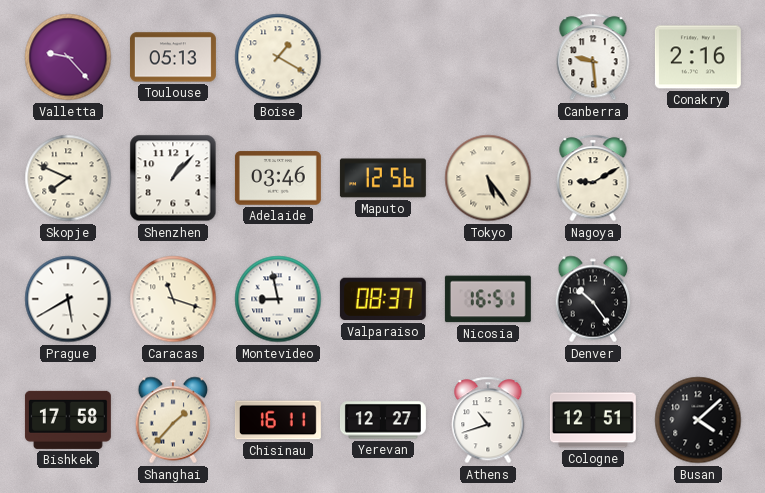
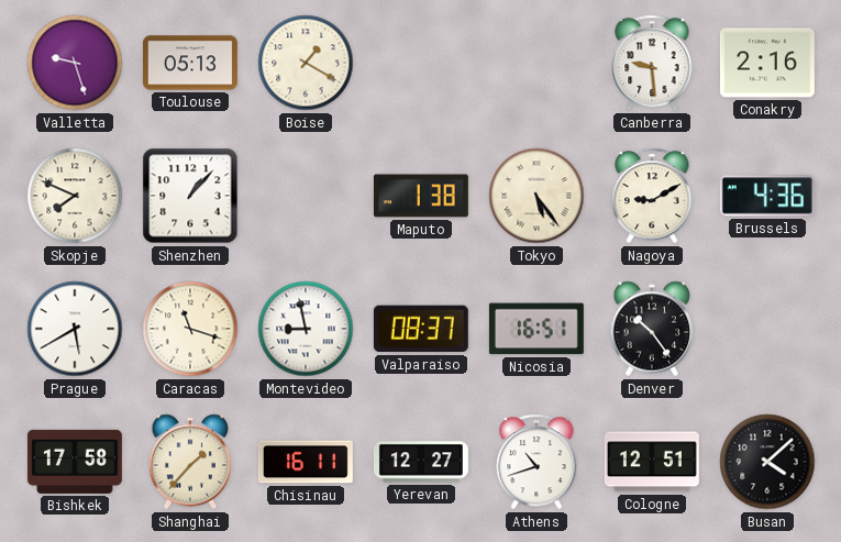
Valletta: 9:23 -> 9:27 (75, 63)
Adelaide: 03:46 -> none (278, 178)
Maputo: 12:56 -> 1:38 (421, 196)
Brussels: none -> 4:36 (767, 196)
